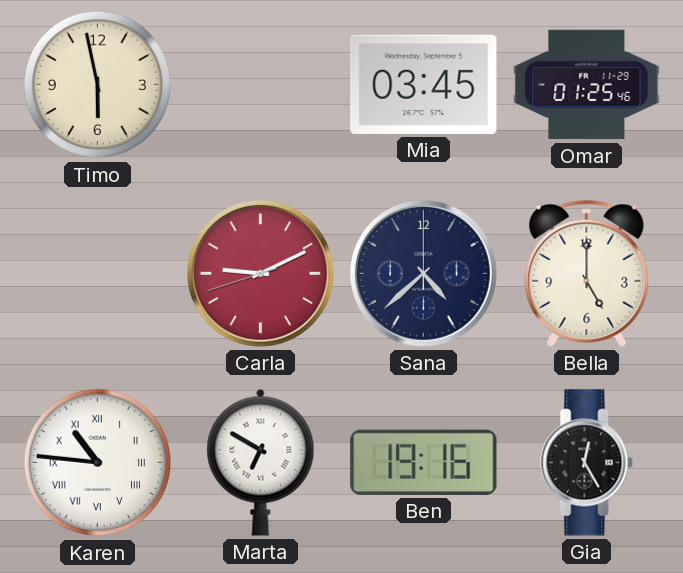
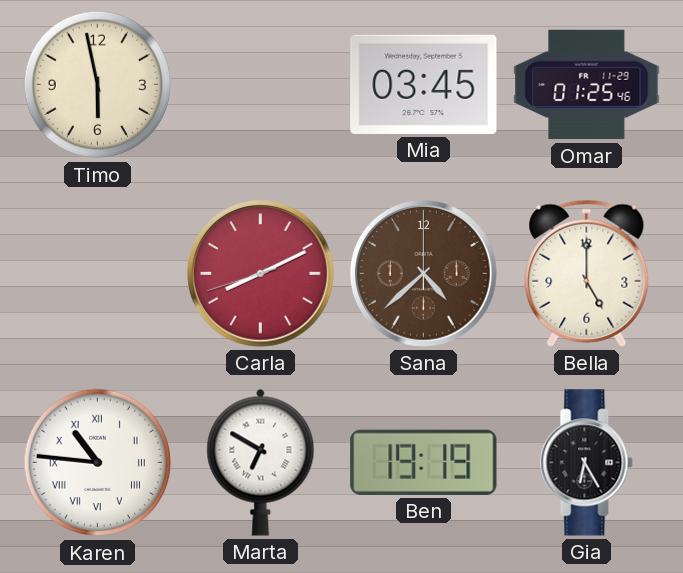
Carla: 9:10 -> 8:10 (261, 274)
Sana dial: navy -> brown (424, 274)
Ben: 19:16 -> 19:19 (424, 462)
Gia: 12:25 -> 6:25 (587, 463)
